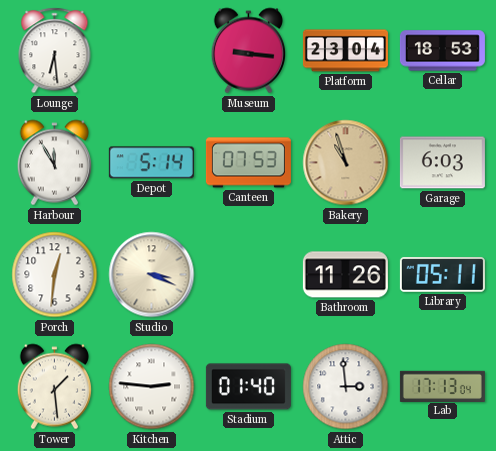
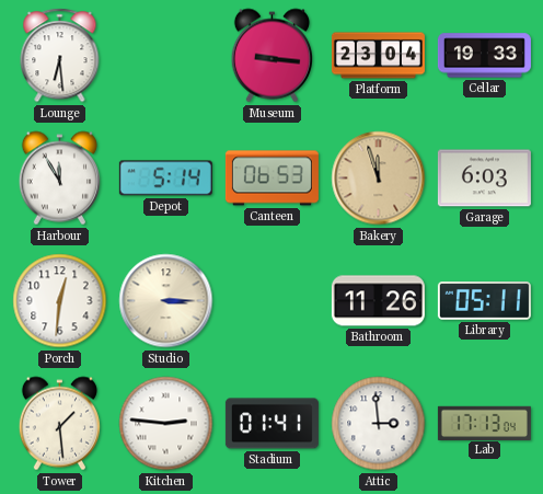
Cellar: 18:53 -> 19:33 (484, 56)
Canteen: 07:53 -> 06:53 (271, 179)
Bakery: 10:57 -> 11:57 (379, 179)
Studio: 3:19 -> 3:15 (166, 301)
Stadium: 01:40 -> 01:41 (271, 424)
